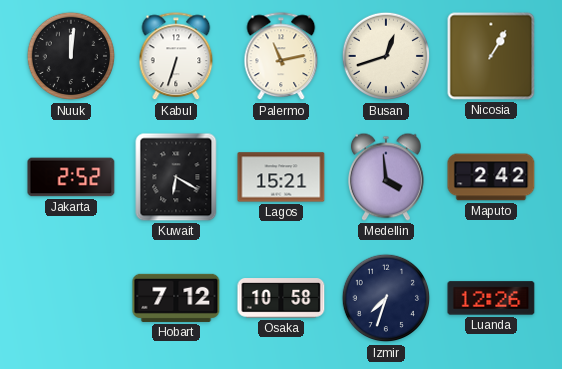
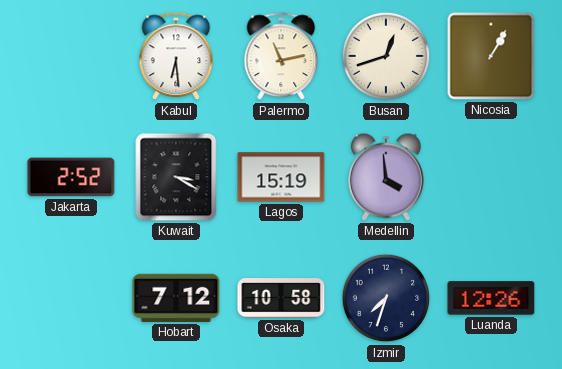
Nuuk: 12:01 -> none (71, 56)
Kabul: 6:33 -> 6:29 (176, 57)
Kuwait: 6:20 -> 3:20 (176, 177)
Lagos: 15:21 -> 15:19 (281, 177)
Maputo: 2:42 -> none (491, 177)
